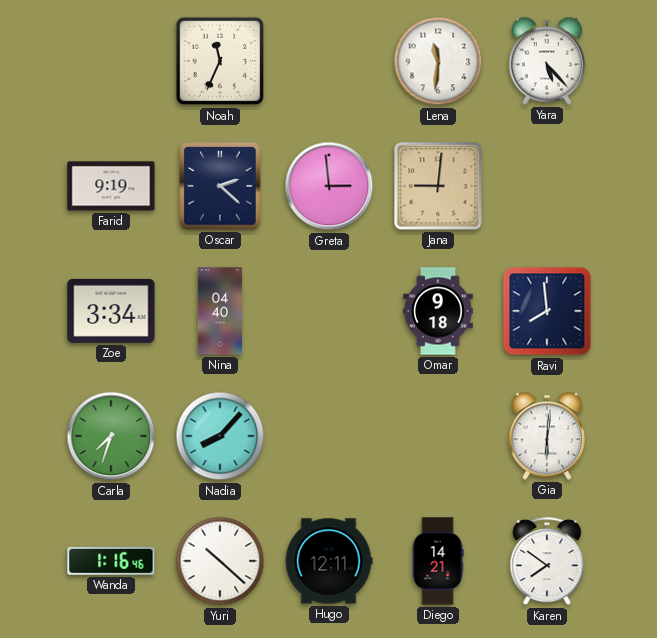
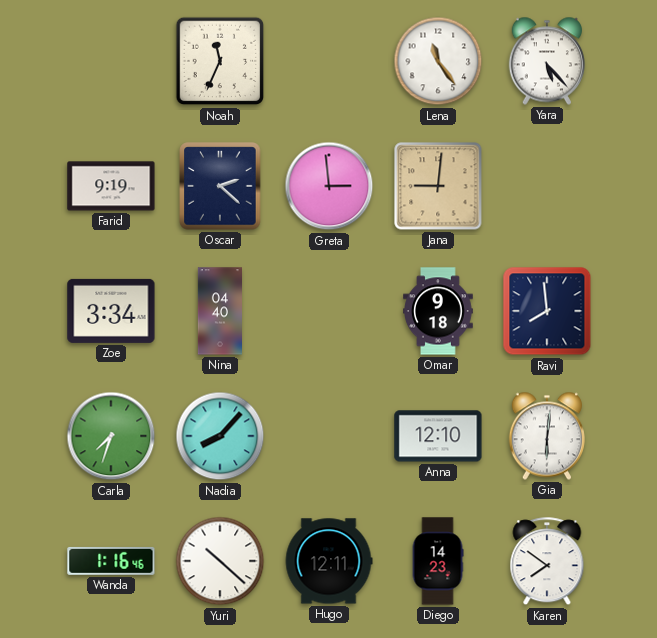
Lena: 11:31 -> 11:24 (438, 61)
Anna: none -> 12:10 (438, 436)
Diego: 14:21 -> 14:23 (438, 561)
